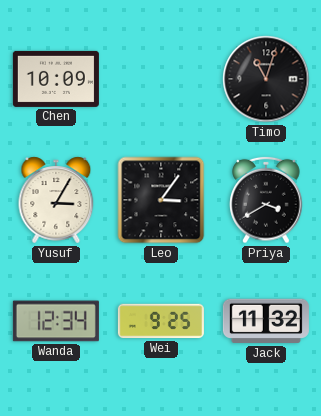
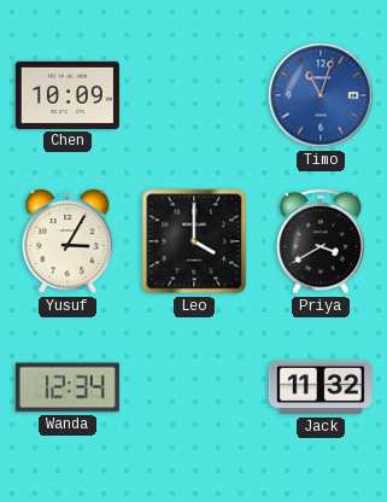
Timo dial: black -> blue (321, 95)
Leo: 3:06 -> 4:00 (194, 241)
Wei: 9:25 -> none (161, 321)
